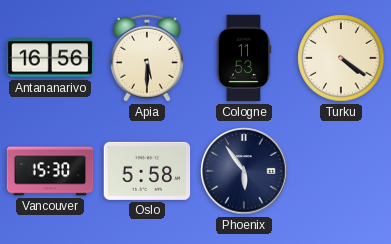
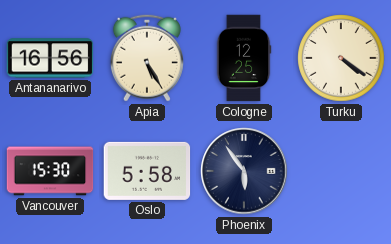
Apia: 5:30 -> 5:25 (147, 58)
Cologne: 11:53 -> 12:25 (244, 58)
